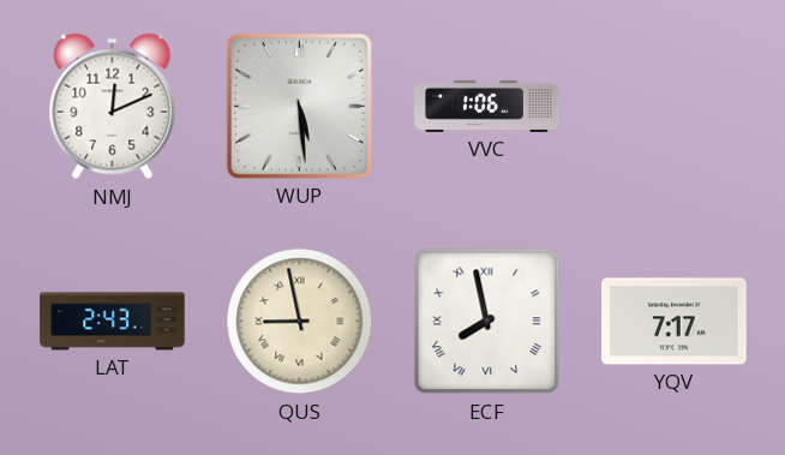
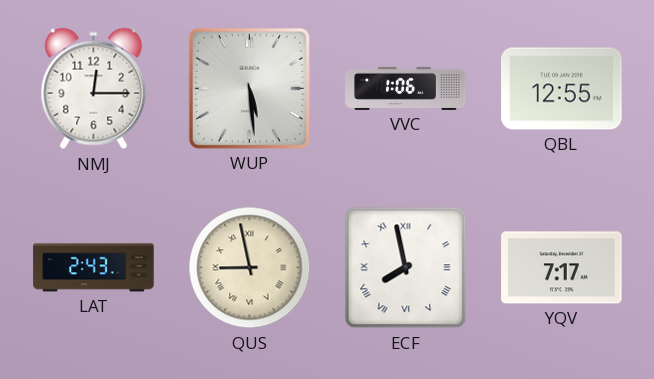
NMJ: 12:11 -> 12:15 (94, 89)
QBL: none -> 12:55 (562, 89)
